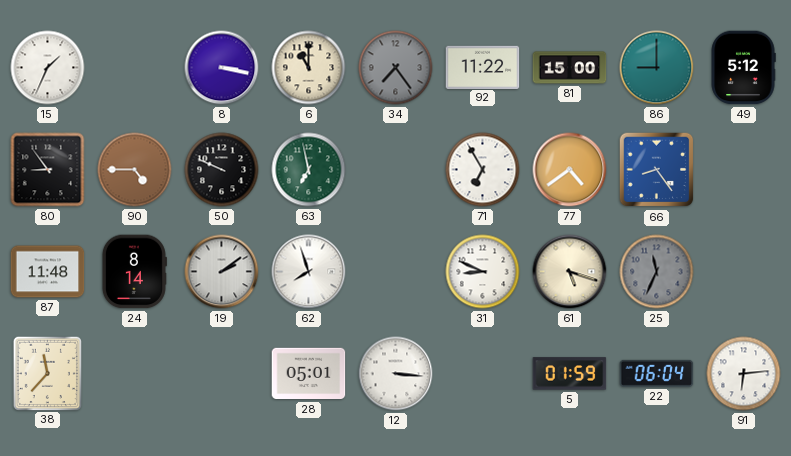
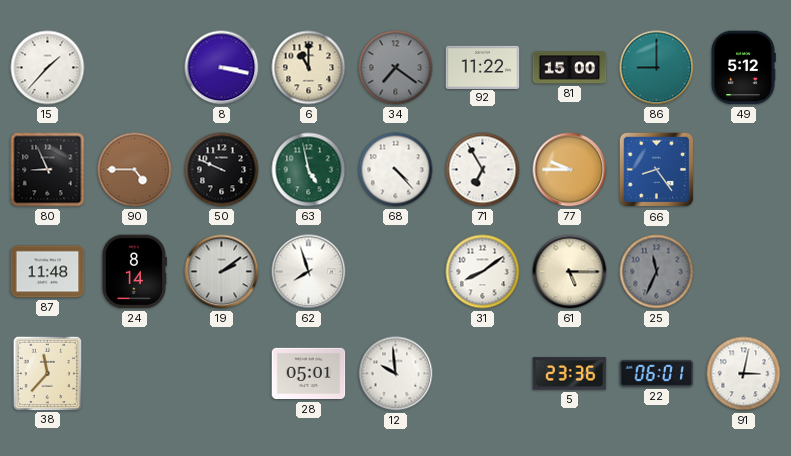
15: 1:34 -> 1:37 (48, 68)
34: 7:24 -> 7:21 (396, 68)
80: 8:54 -> 8:56 (48, 170)
63: 6:58 -> 4:58 (309, 170)
68: none -> 4:23 (396, 170)
77: 4:39 -> 9:45 (570, 170)
31: 8:49 -> 8:09 (483, 272)
61: 5:18 -> 5:15 (570, 272)
12: 3:16 -> 9:59 (396, 374)
5: 01:59 -> 23:36 (570, 374)
22: 06:04 -> 06:01 (657, 373)
91: 6:14 -> 3:02 (744, 374)
